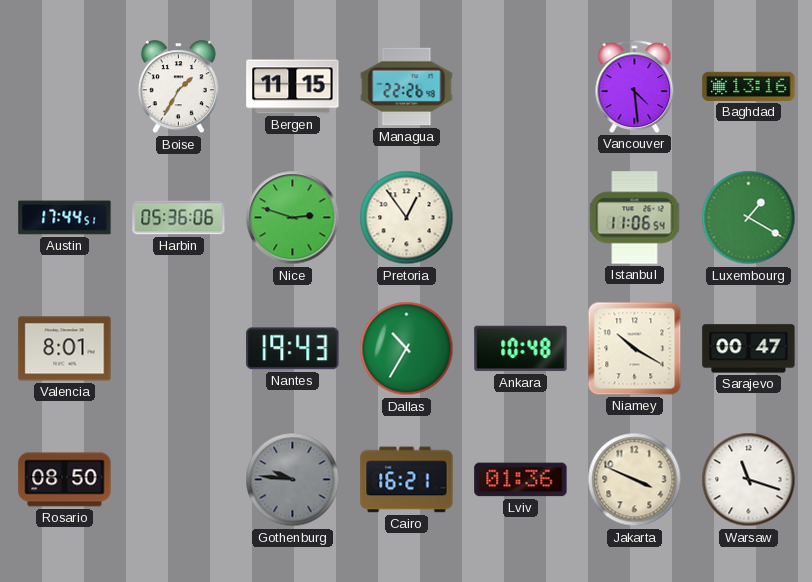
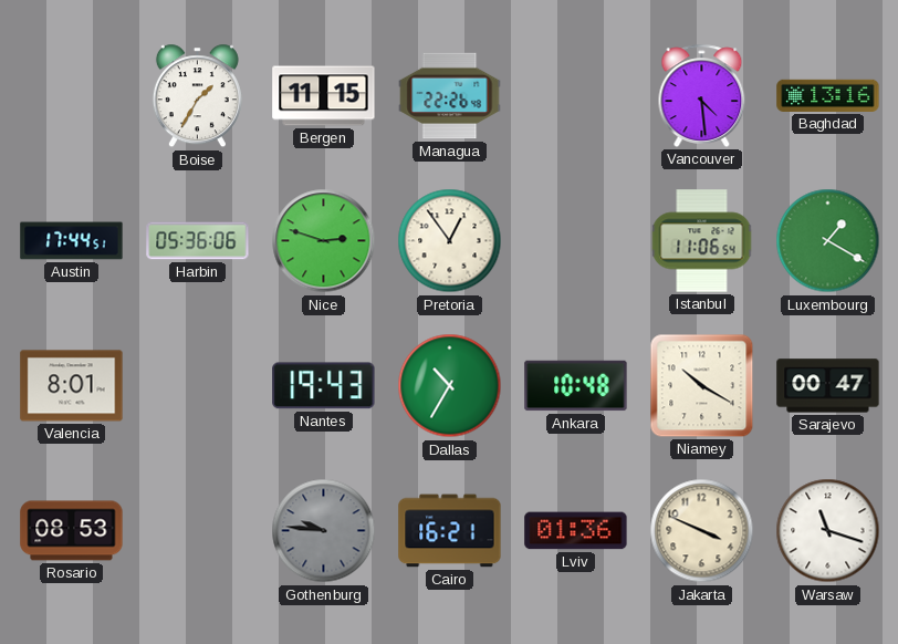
Rosario: 08:50 -> 08:53 (72, 531)
